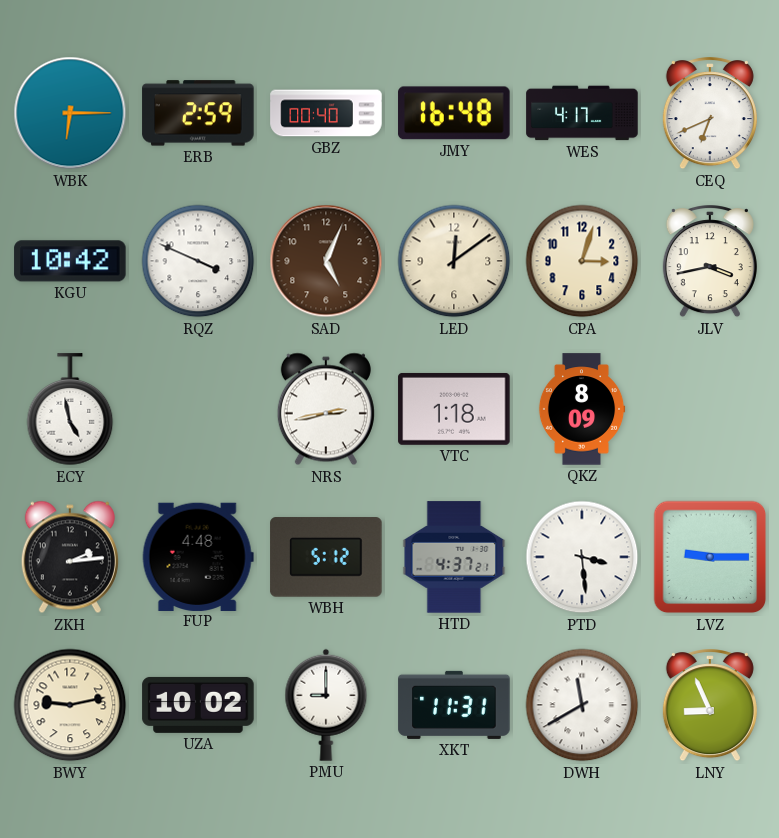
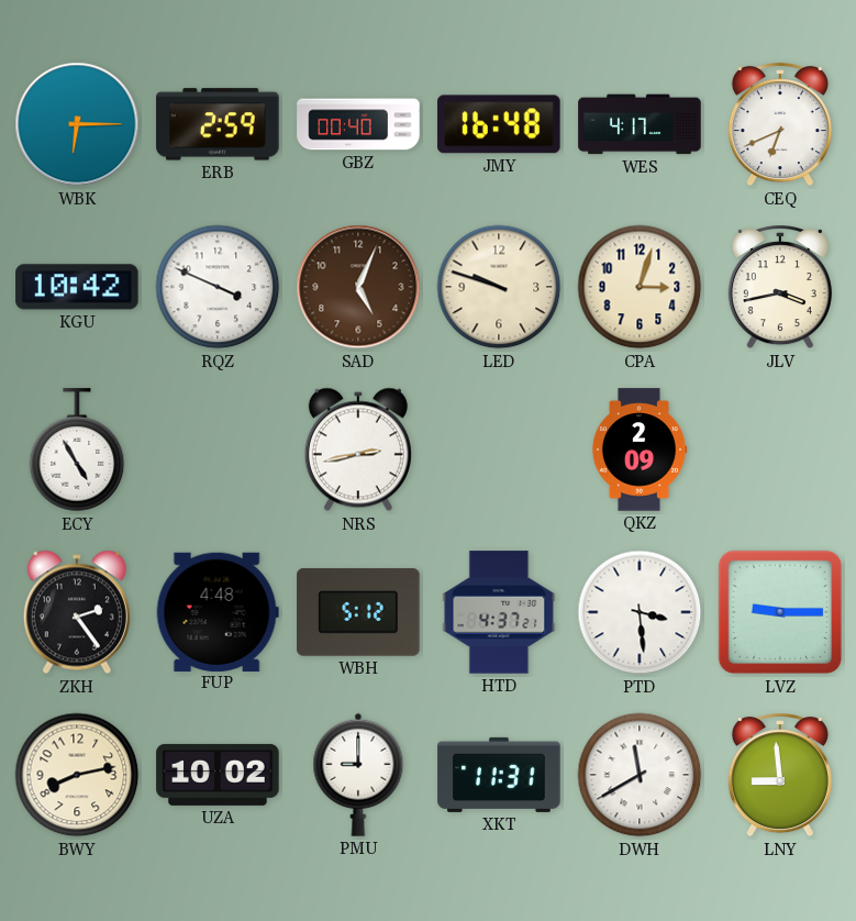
LED: 12:09 -> 9:48 (499, 287)
ECY: 4:58 -> 4:55 (77, 451)
VTC: 1:18 -> none (454, 409)
QKZ: 8:09 -> 2:09 (640, 450)
ZKH: 2:14 -> 2:24 (77, 612)
BWY: 9:13 -> 8:13 (77, 775)
LNY: 8:56 -> 8:59 (780, 776)
